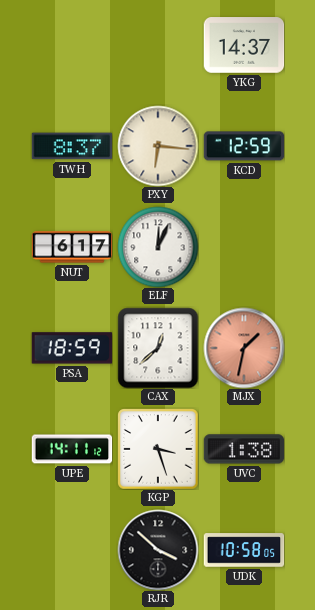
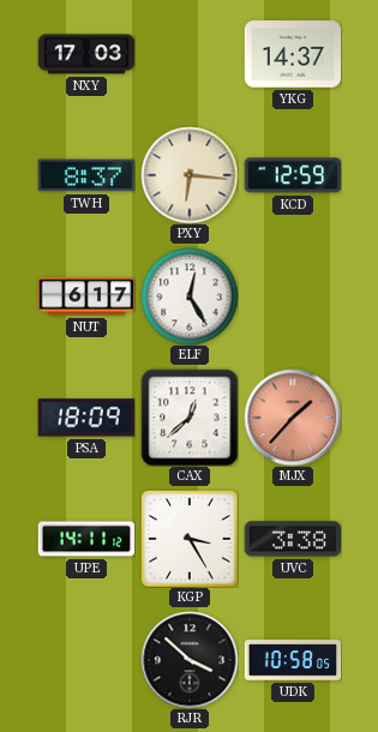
NXY: none -> 17:03 (86, 54)
ELF: 12:04 -> 12:25 (190, 296)
PSA: 18:59 -> 18:09 (86, 418)
MJX: 1:32 -> 1:37 (293, 418)
KGP: 3:27 -> 3:25 (190, 539)
UVC: 1:38 -> 3:38 (293, 539)
